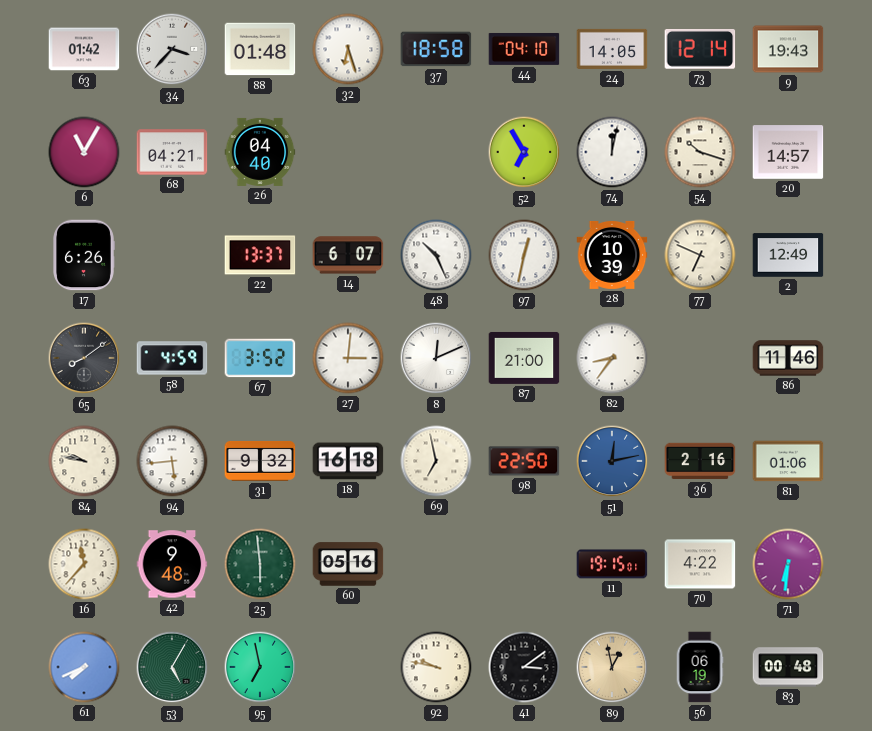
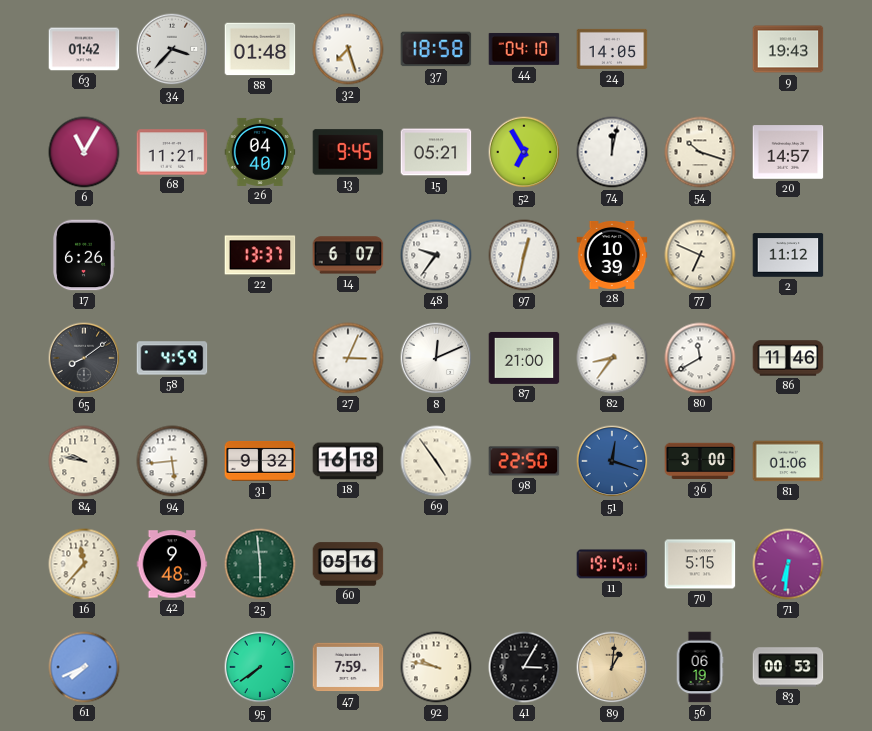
32: 6:27 -> 7:27 (348, 49)
73: 12:14 -> none (700, 50)
68: 04:21 -> 11:21 (172, 152)
13: none -> 9:45 (348, 152)
15: none -> 05:21 (436, 152)
48: 10:26 -> 9:36 (436, 255)
2: 12:49 -> 11:12 (788, 255)
67: 3:52 -> none (260, 358)
27: 3:01 -> 3:04 (348, 358)
80: none -> 11:40 (700, 358)
69: 6:58 -> 4:54 (436, 461)
51: 12:13 -> 12:18 (612, 461)
36: 2:16 -> 3:00 (700, 461)
70: 4:22 -> 5:15 (700, 564)
53: 5:05 -> none (172, 667)
95: 6:58 -> 7:39 (260, 667)
47: none -> 7:59 (348, 667)
41: 3:09 -> 3:05 (524, 667)
89: 12:58 -> 1:01 (612, 667)
83: 00:48 -> 00:53 (788, 667)
